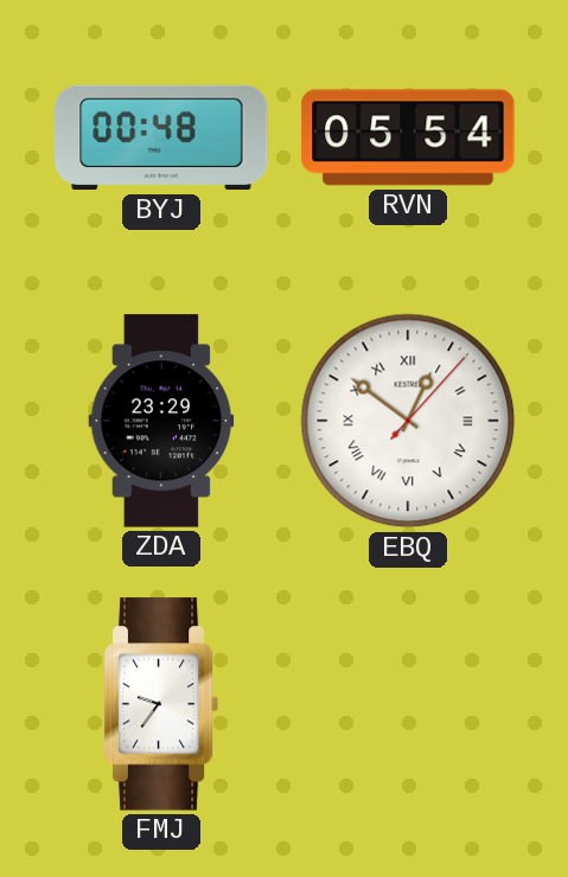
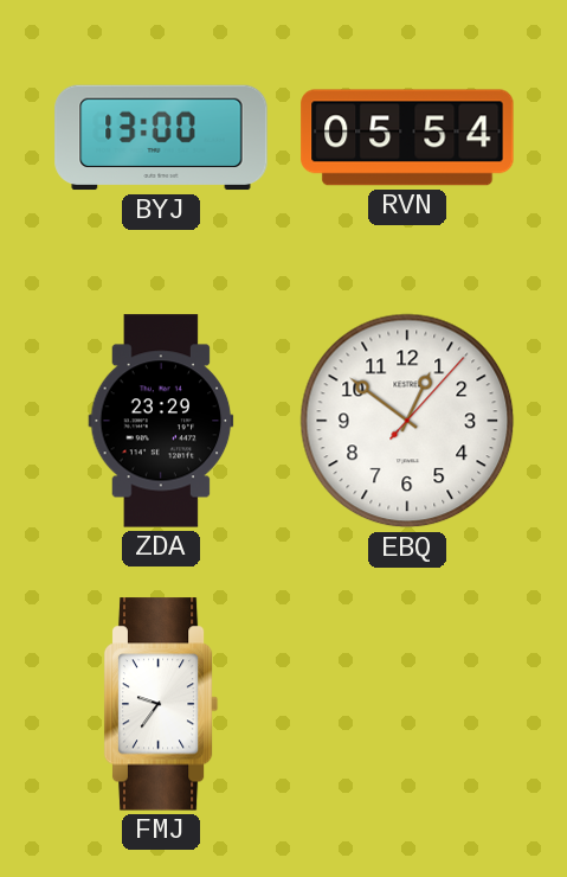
BYJ: 00:48 -> 13:00 (161, 137)
EBQ numerals: Roman -> Arabic (407, 421)
